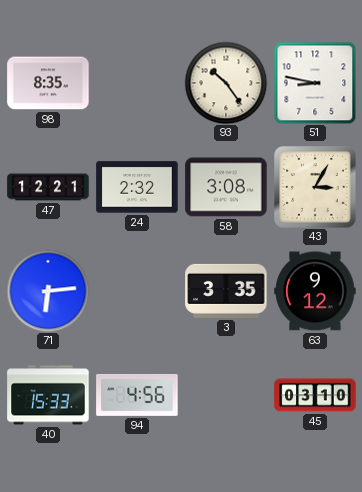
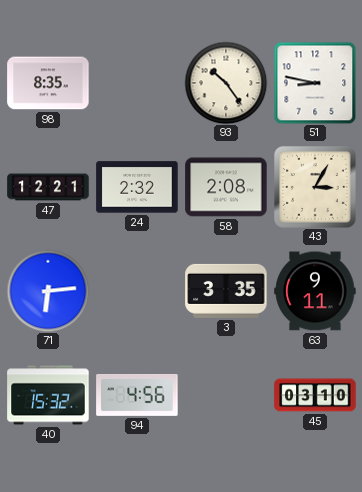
58: 3:08 -> 2:08 (226, 187)
63: 9:12 -> 9:11 (315, 291)
40: 15:33 -> 15:32 (48, 395)
